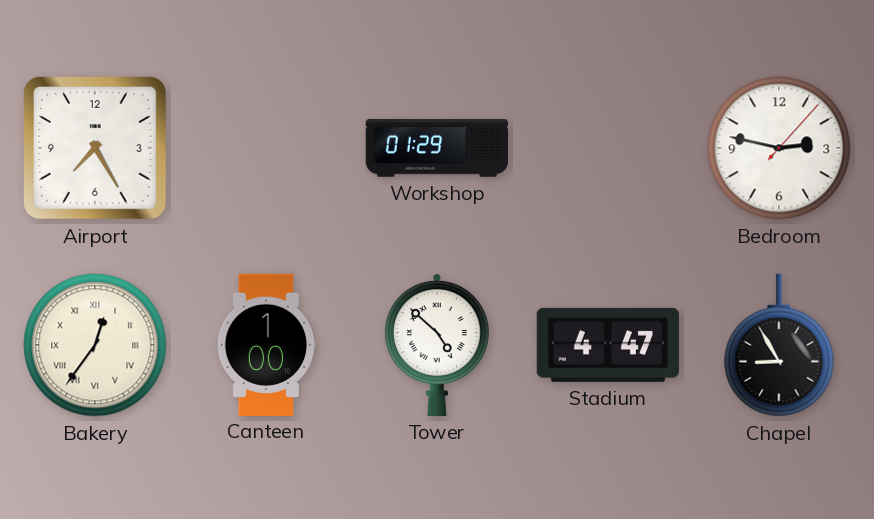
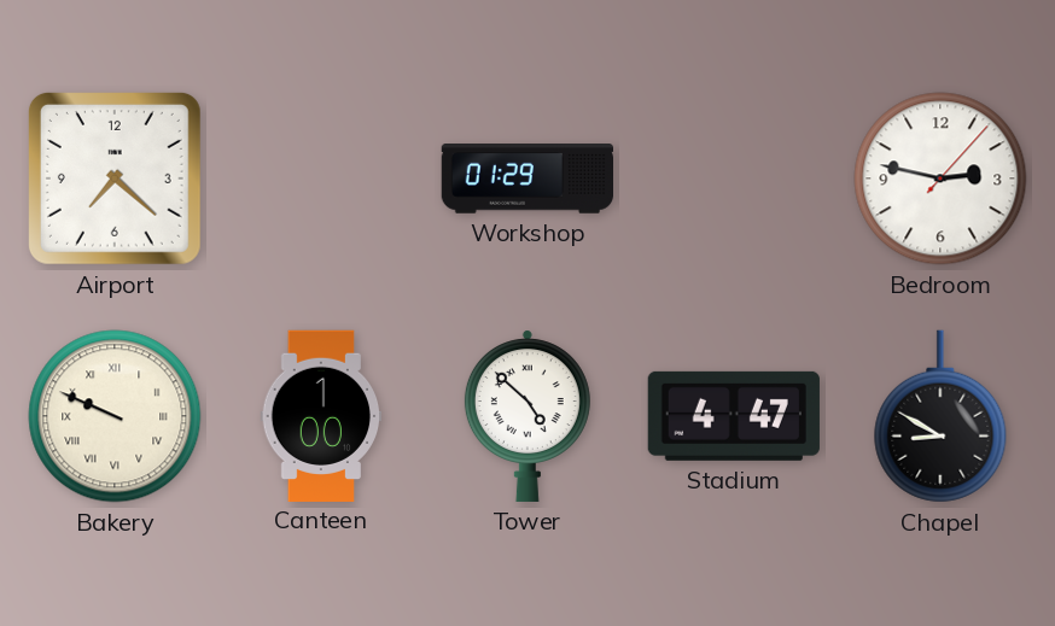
Airport: 7:25 -> 7:22 (115, 179)
Bakery: 12:36 -> 9:49 (115, 416)
Chapel: 8:55 -> 8:50 (940, 416)
